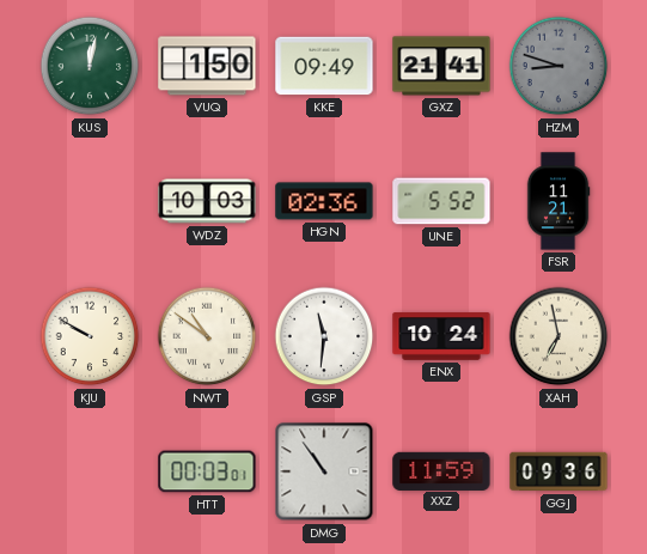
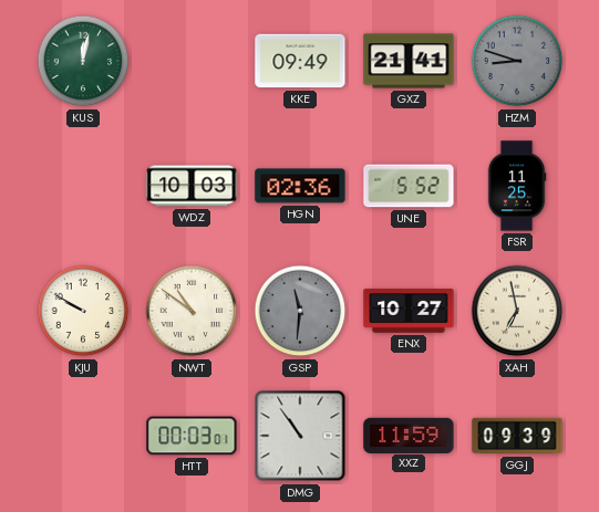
VUQ: 1:50 -> none (207, 66)
FSR: 11:21 -> 11:25 (517, 186)
GSP dial: white -> grey (300, 311)
ENX: 10:24 -> 10:27 (409, 311)
GGJ: 09:36 -> 09:39 (517, 436)
